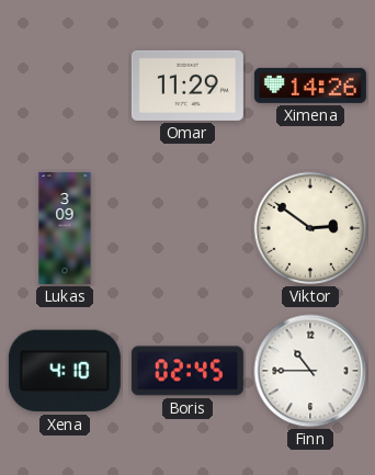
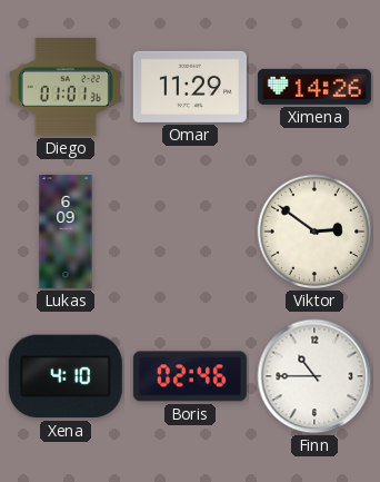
Diego: none -> 01:01 (66, 87)
Lukas: 3:09 -> 6:09 (66, 232)
Boris: 02:45 -> 02:46 (190, 376)
